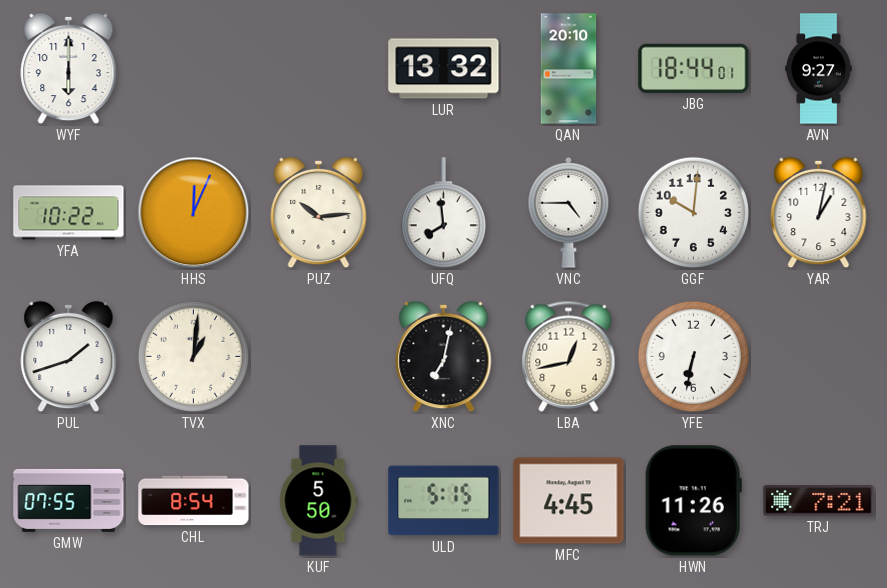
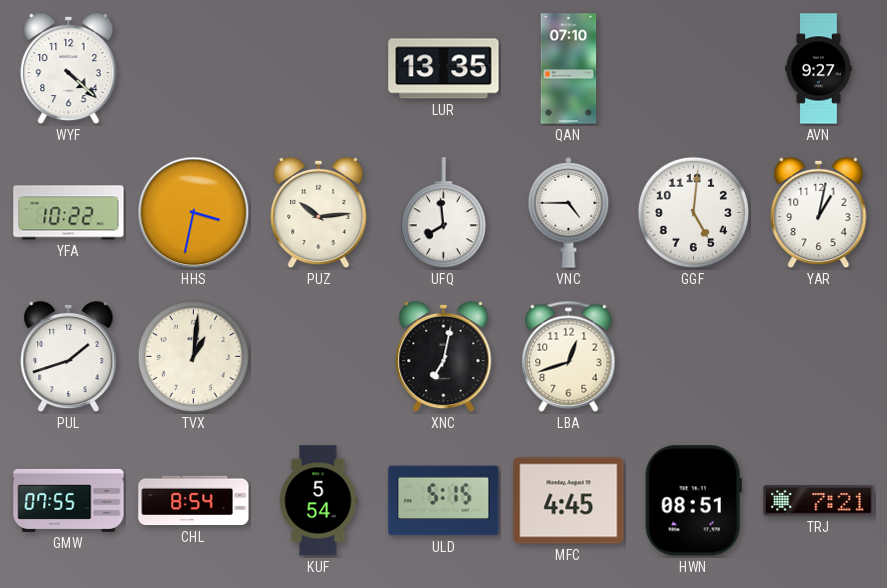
WYF: 6:00 -> 4:22 (69, 69)
LUR: 13:32 -> 13:35 (444, 69)
QAN: 20:10 -> 07:10 (569, 69)
JBG: 18:44 -> none (694, 68)
HHS: 12:04 -> 3:32 (194, 213)
GGF: 10:01 -> 5:01 (693, 212)
LBA: 12:43 -> 12:42 (569, 356)
YFE: 6:32 -> none (693, 356)
KUF: 5:50 -> 5:54 (318, 501)
HWN: 11:26 -> 08:51 (693, 501)
